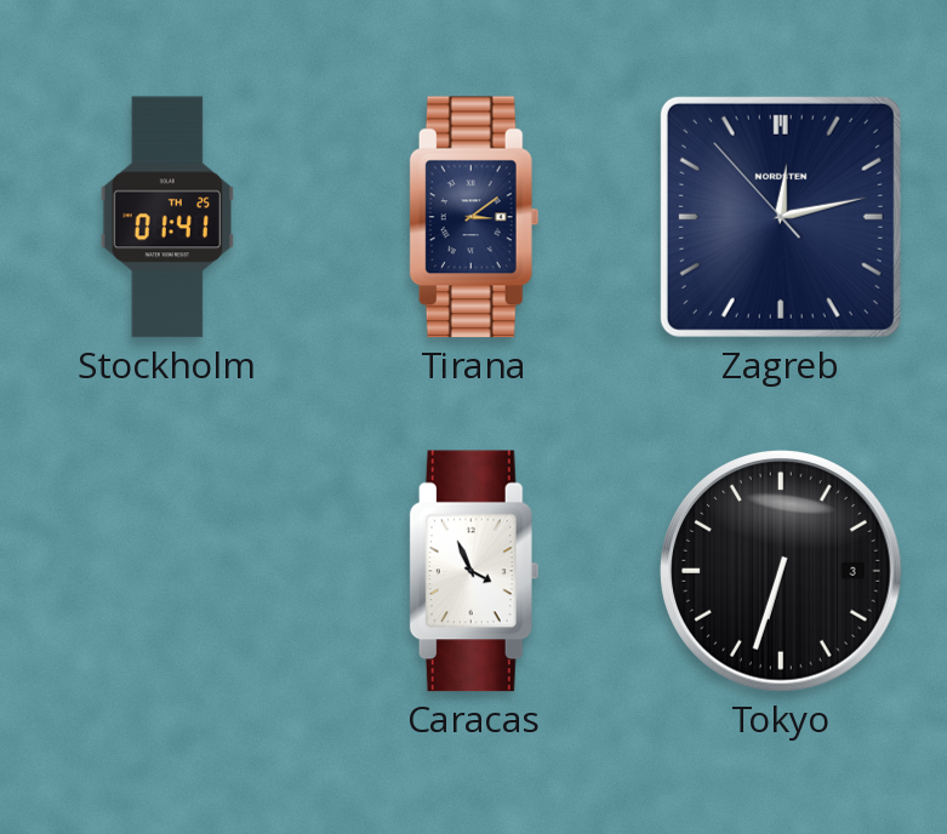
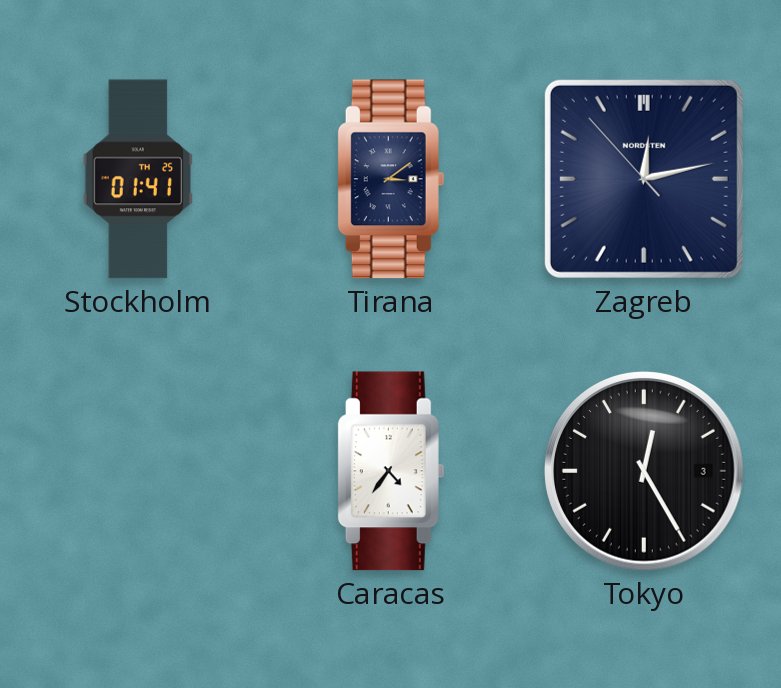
Caracas: 3:56 -> 4:36 (391, 471)
Tokyo: 6:33 -> 12:25 (644, 471)
